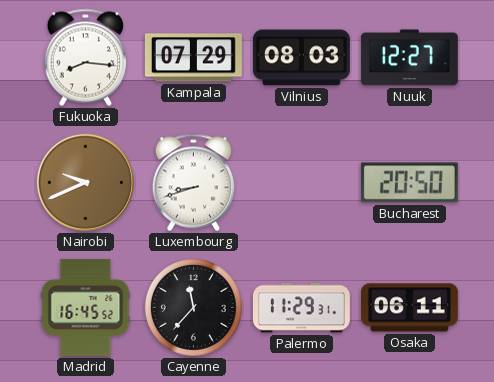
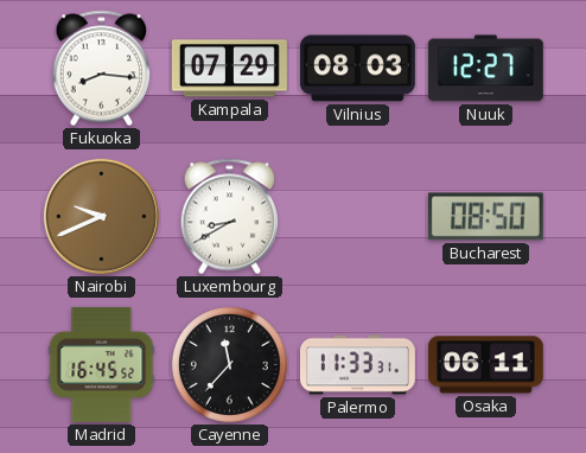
Luxembourg: 8:42 -> 8:40 (230, 217)
Bucharest: 20:50 -> 08:50 (485, 217)
Palermo: 11:29 -> 11:33 (357, 365)
